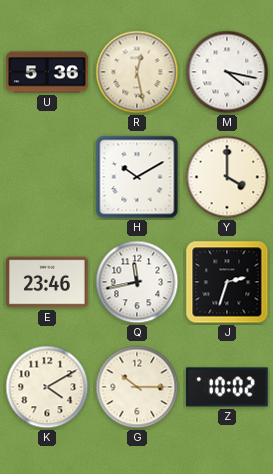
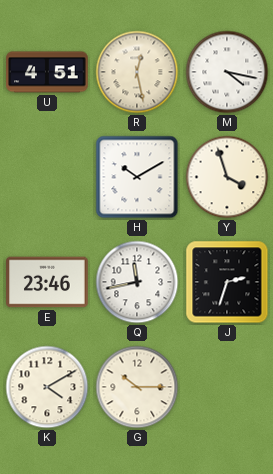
U: 5:36 -> 4:51 (47, 72)
Y: 4:00 -> 3:57 (227, 177)
Z: 10:02 -> none (227, 387)
